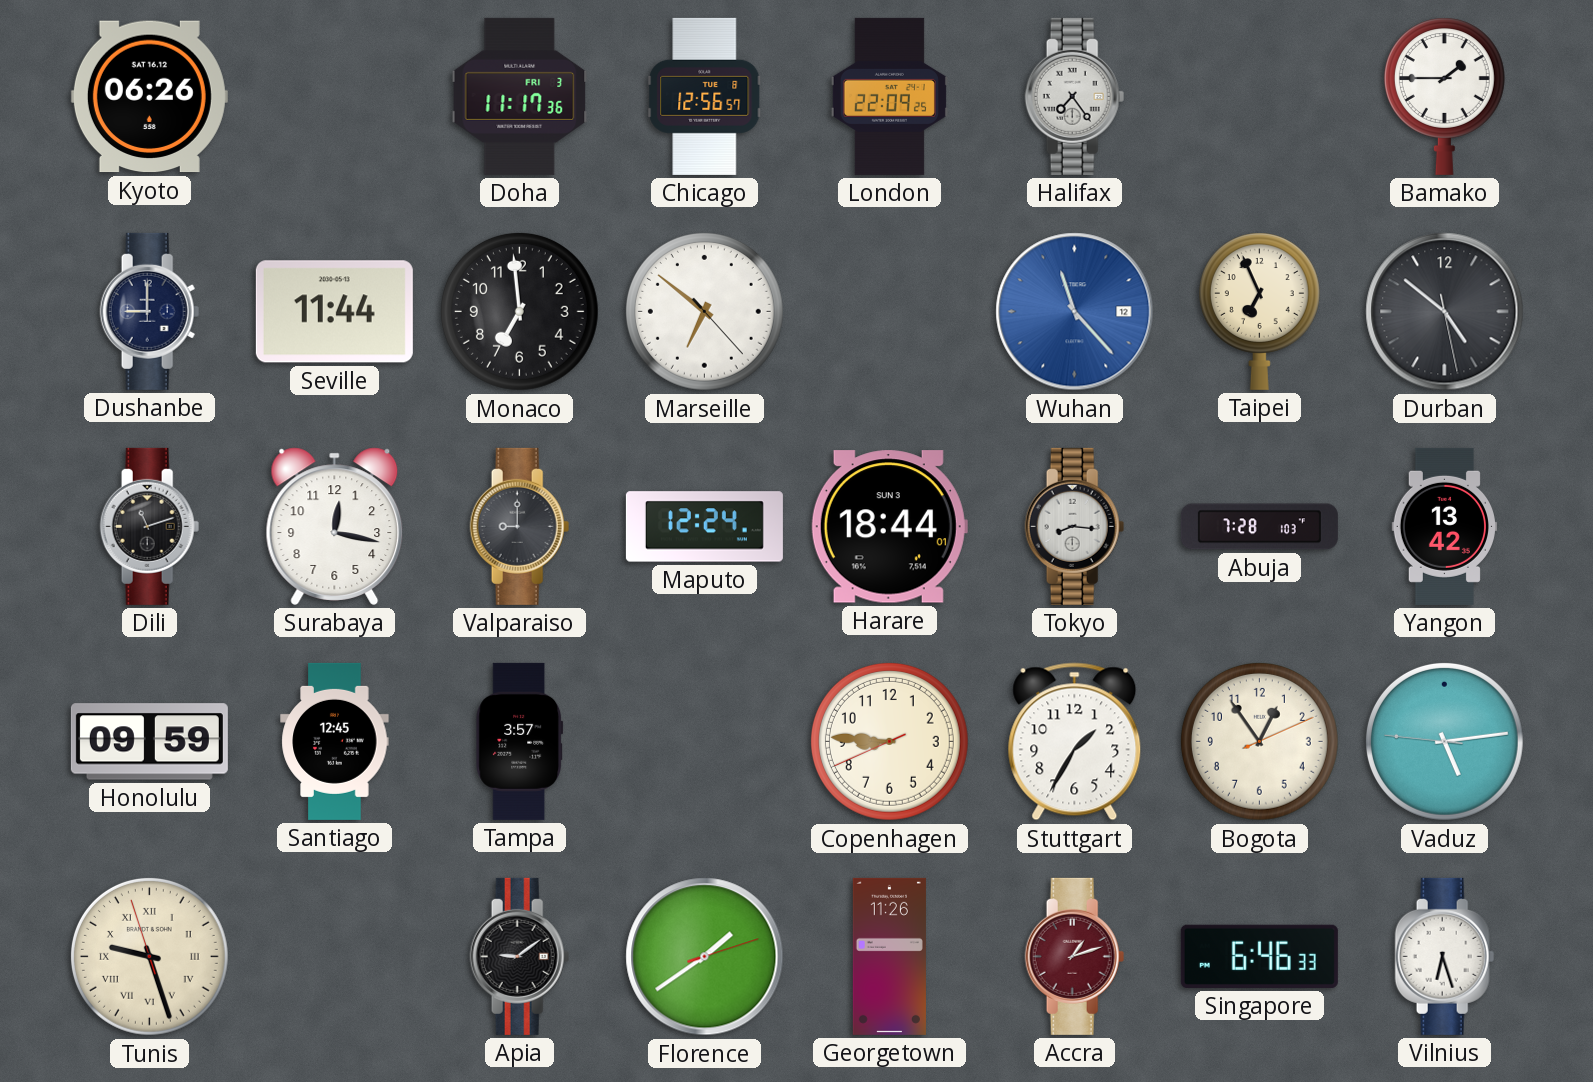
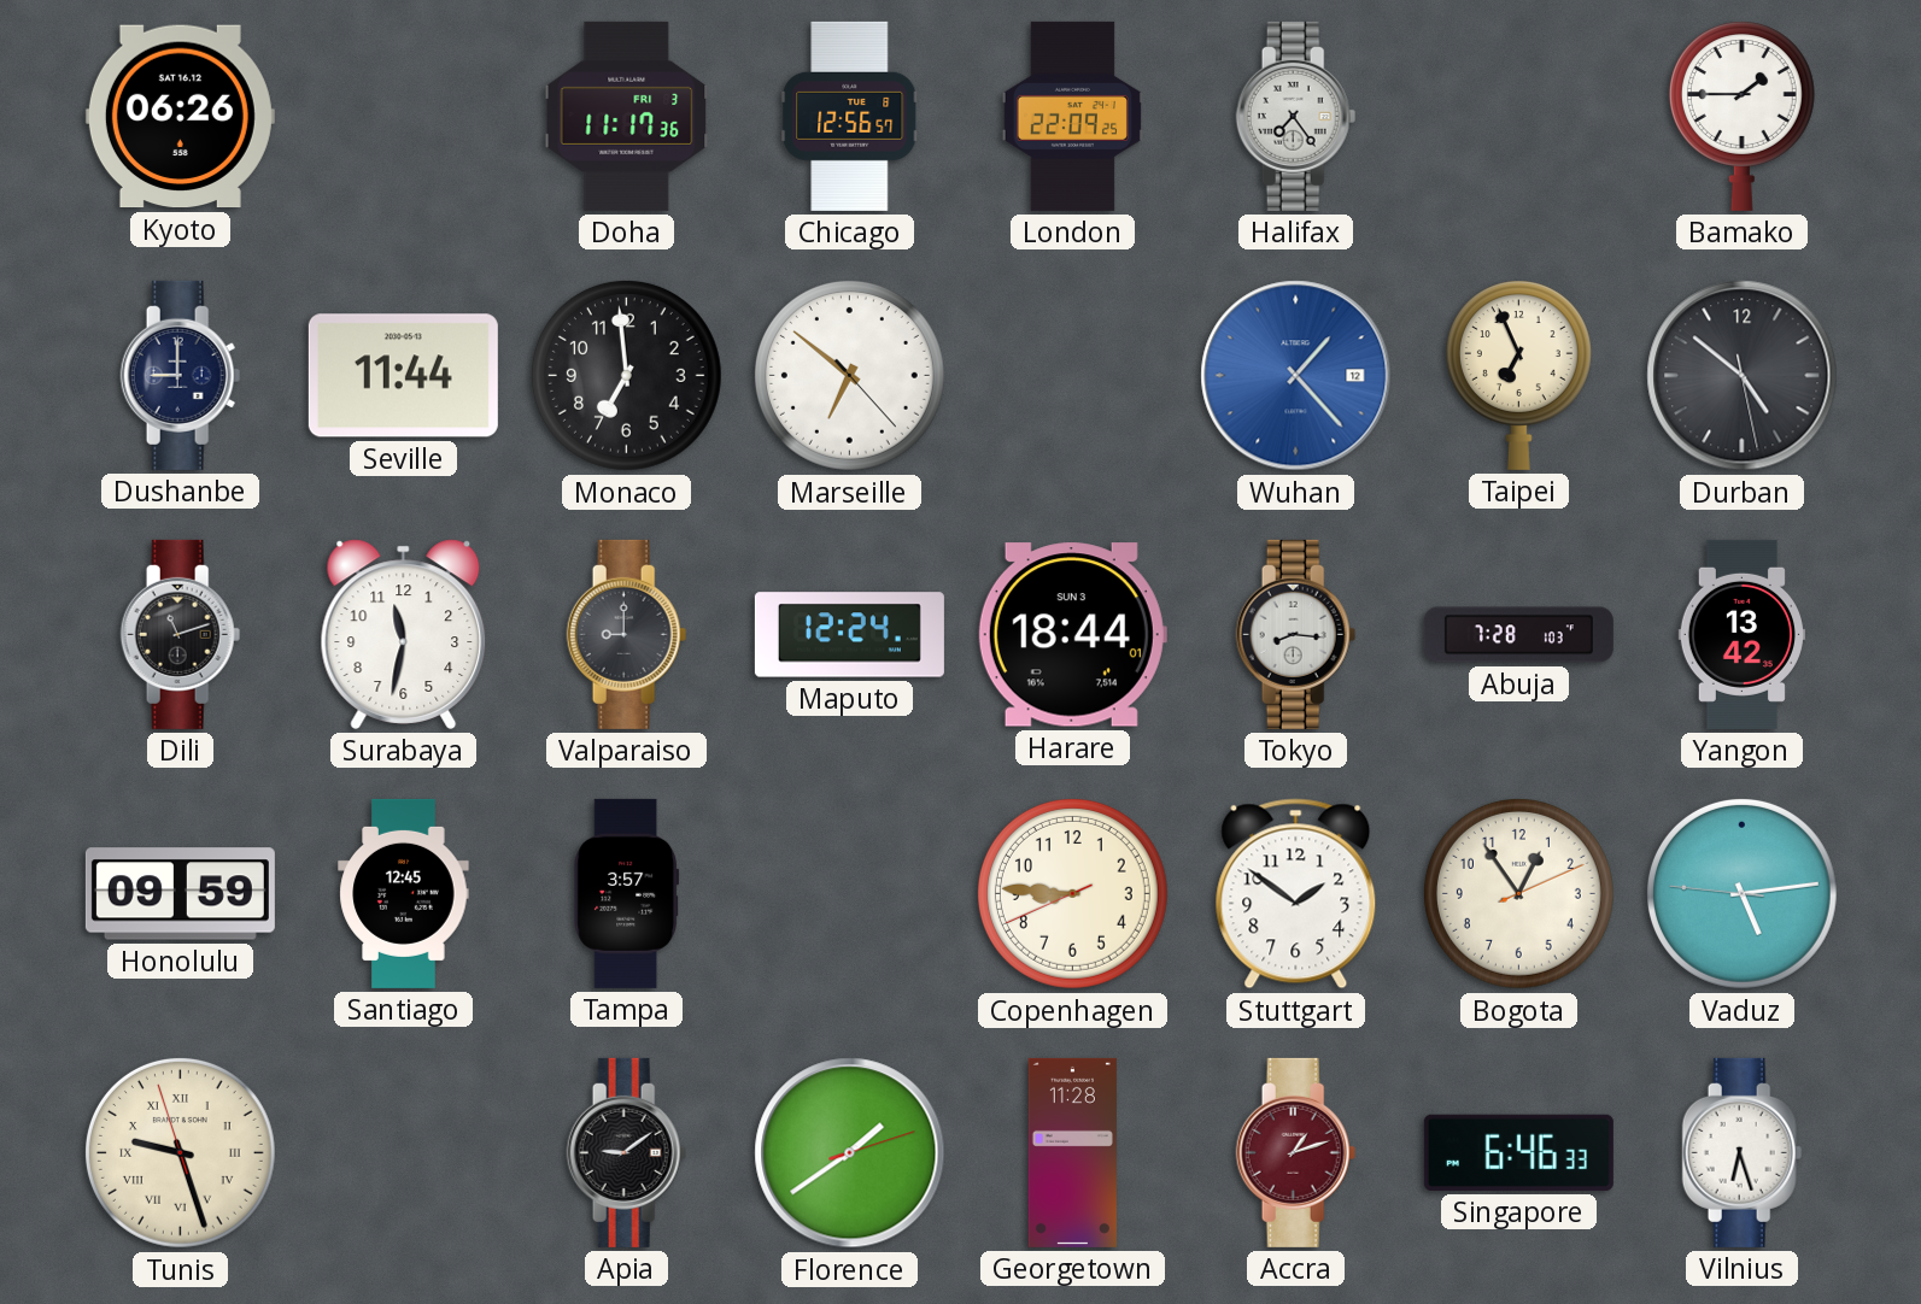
Wuhan: 11:23 -> 1:23 (1296, 376)
Surabaya: 12:17 -> 11:32 (404, 634)
Stuttgart: 1:35 -> 1:51 (1296, 894)
Georgetown: 11:26 -> 11:28 (1072, 1152)
